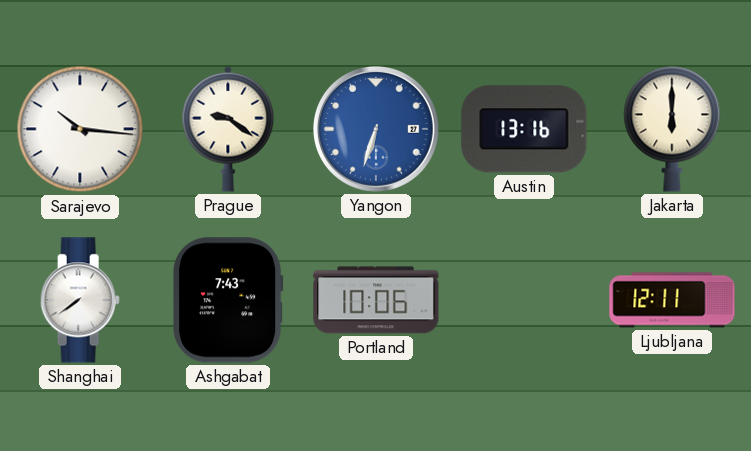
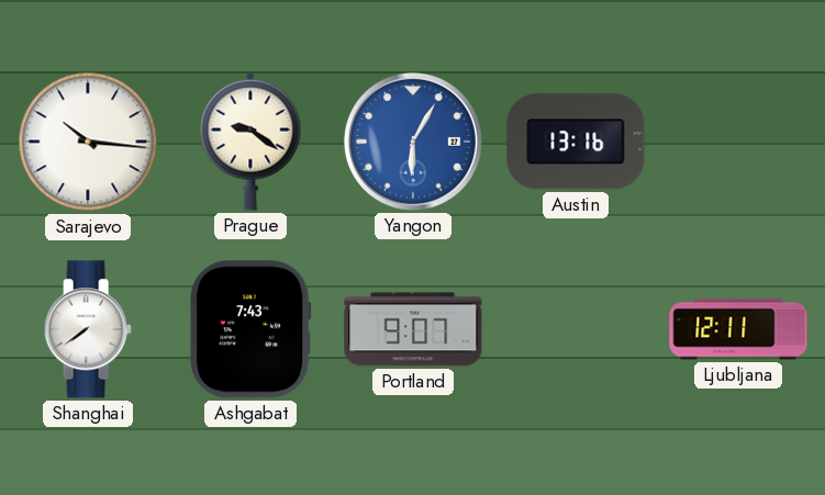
Yangon: 6:33 -> 6:05 (413, 142)
Jakarta: 6:00 -> none (672, 129)
Portland: 10:06 -> 9:07 (413, 329)
